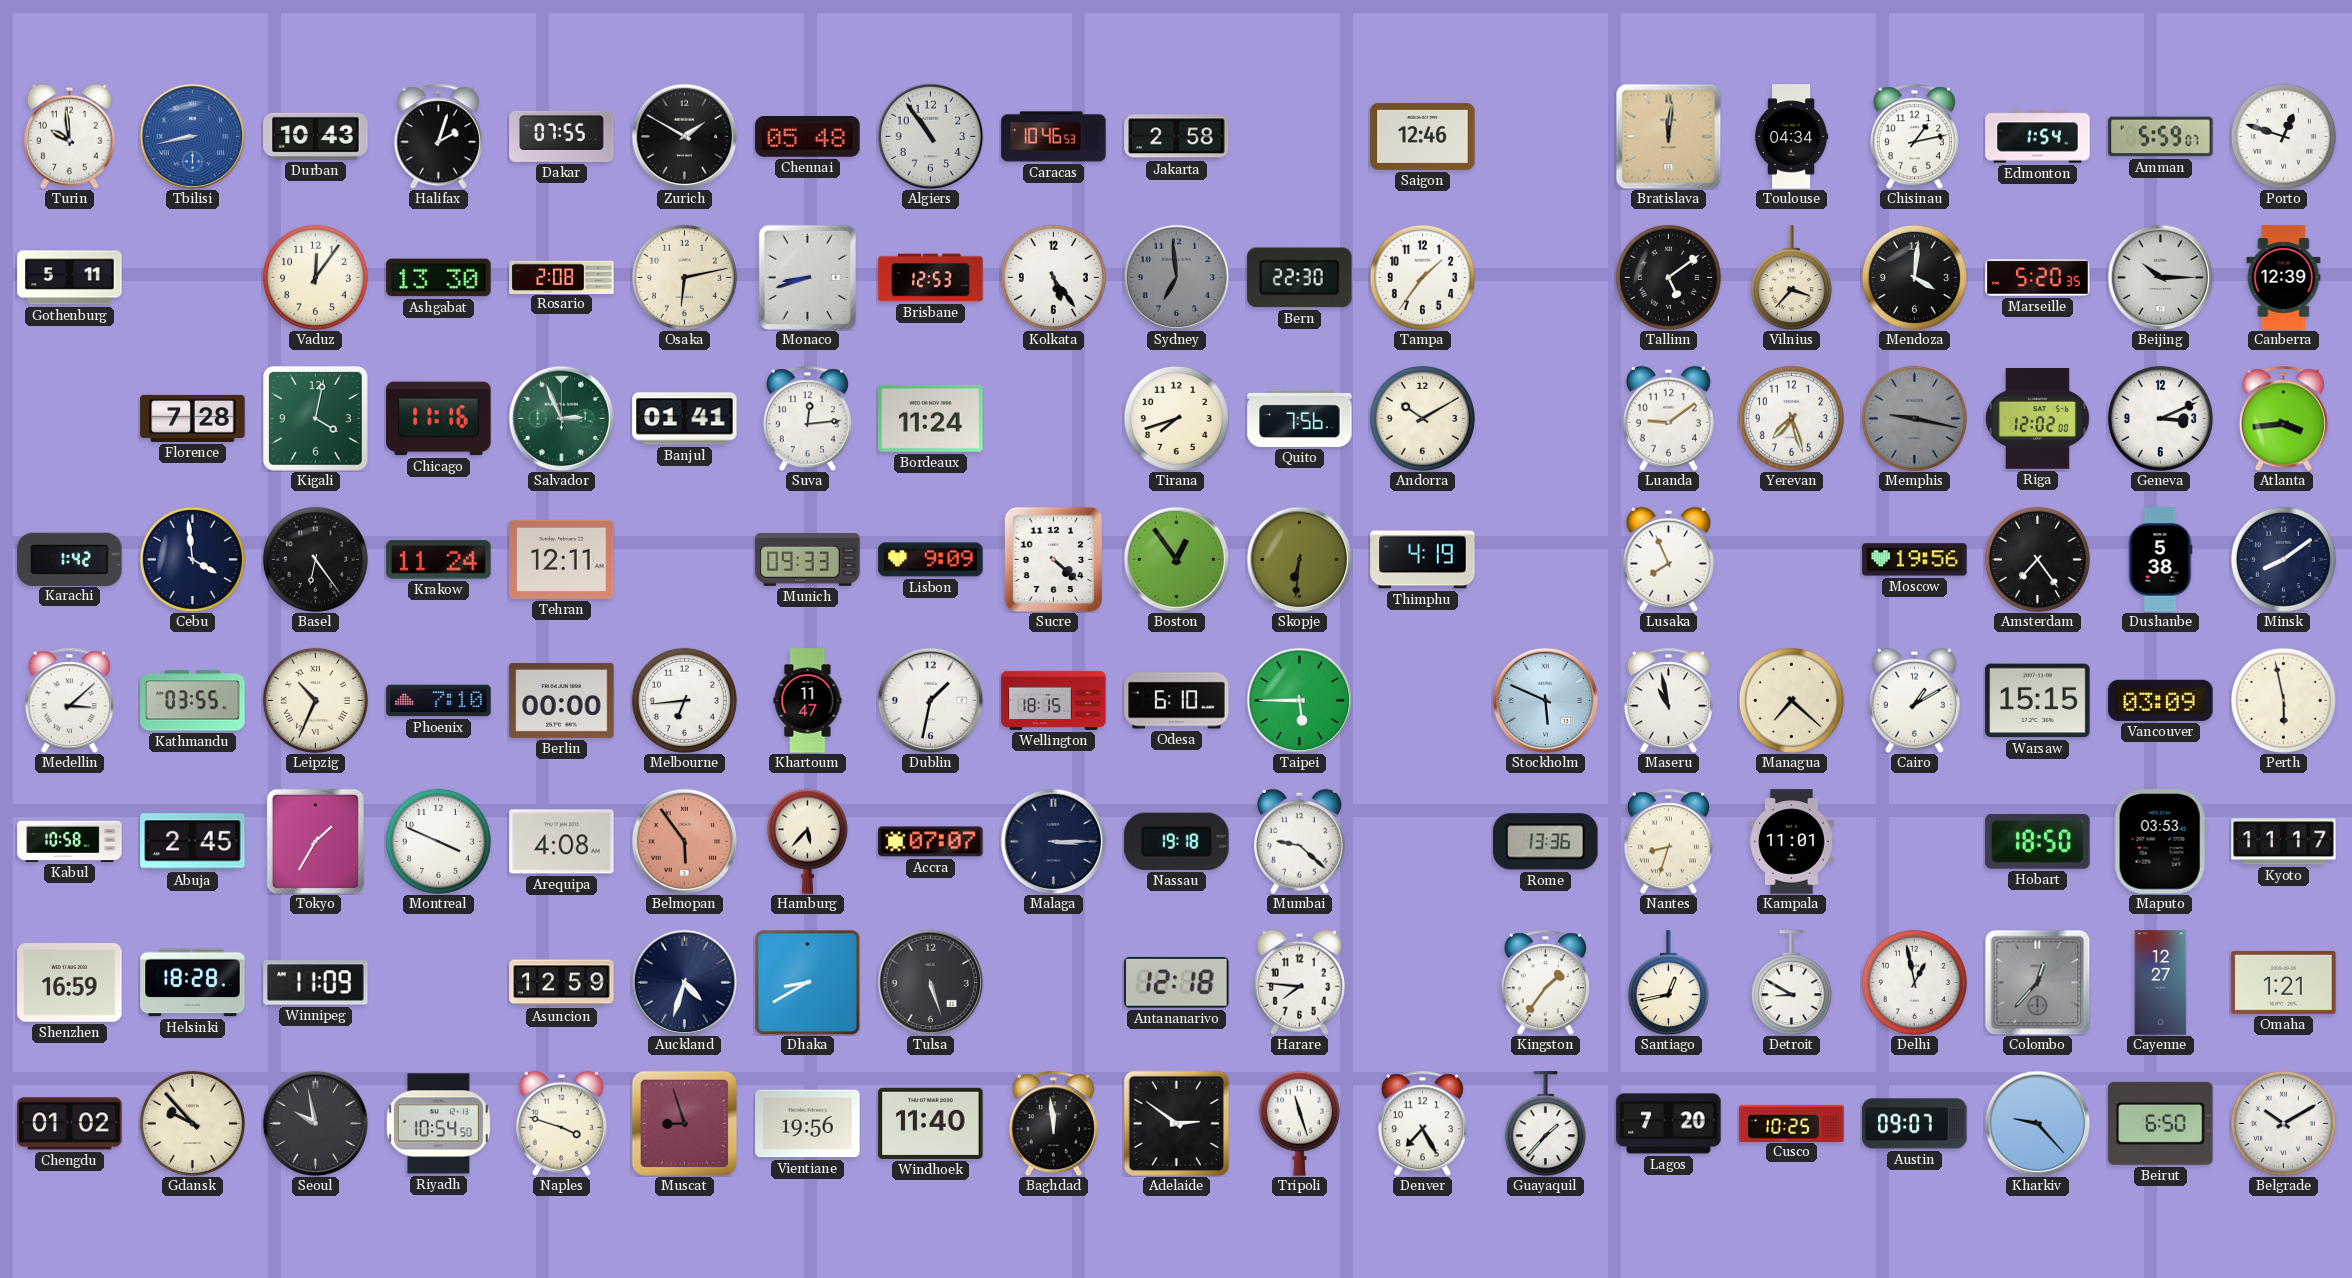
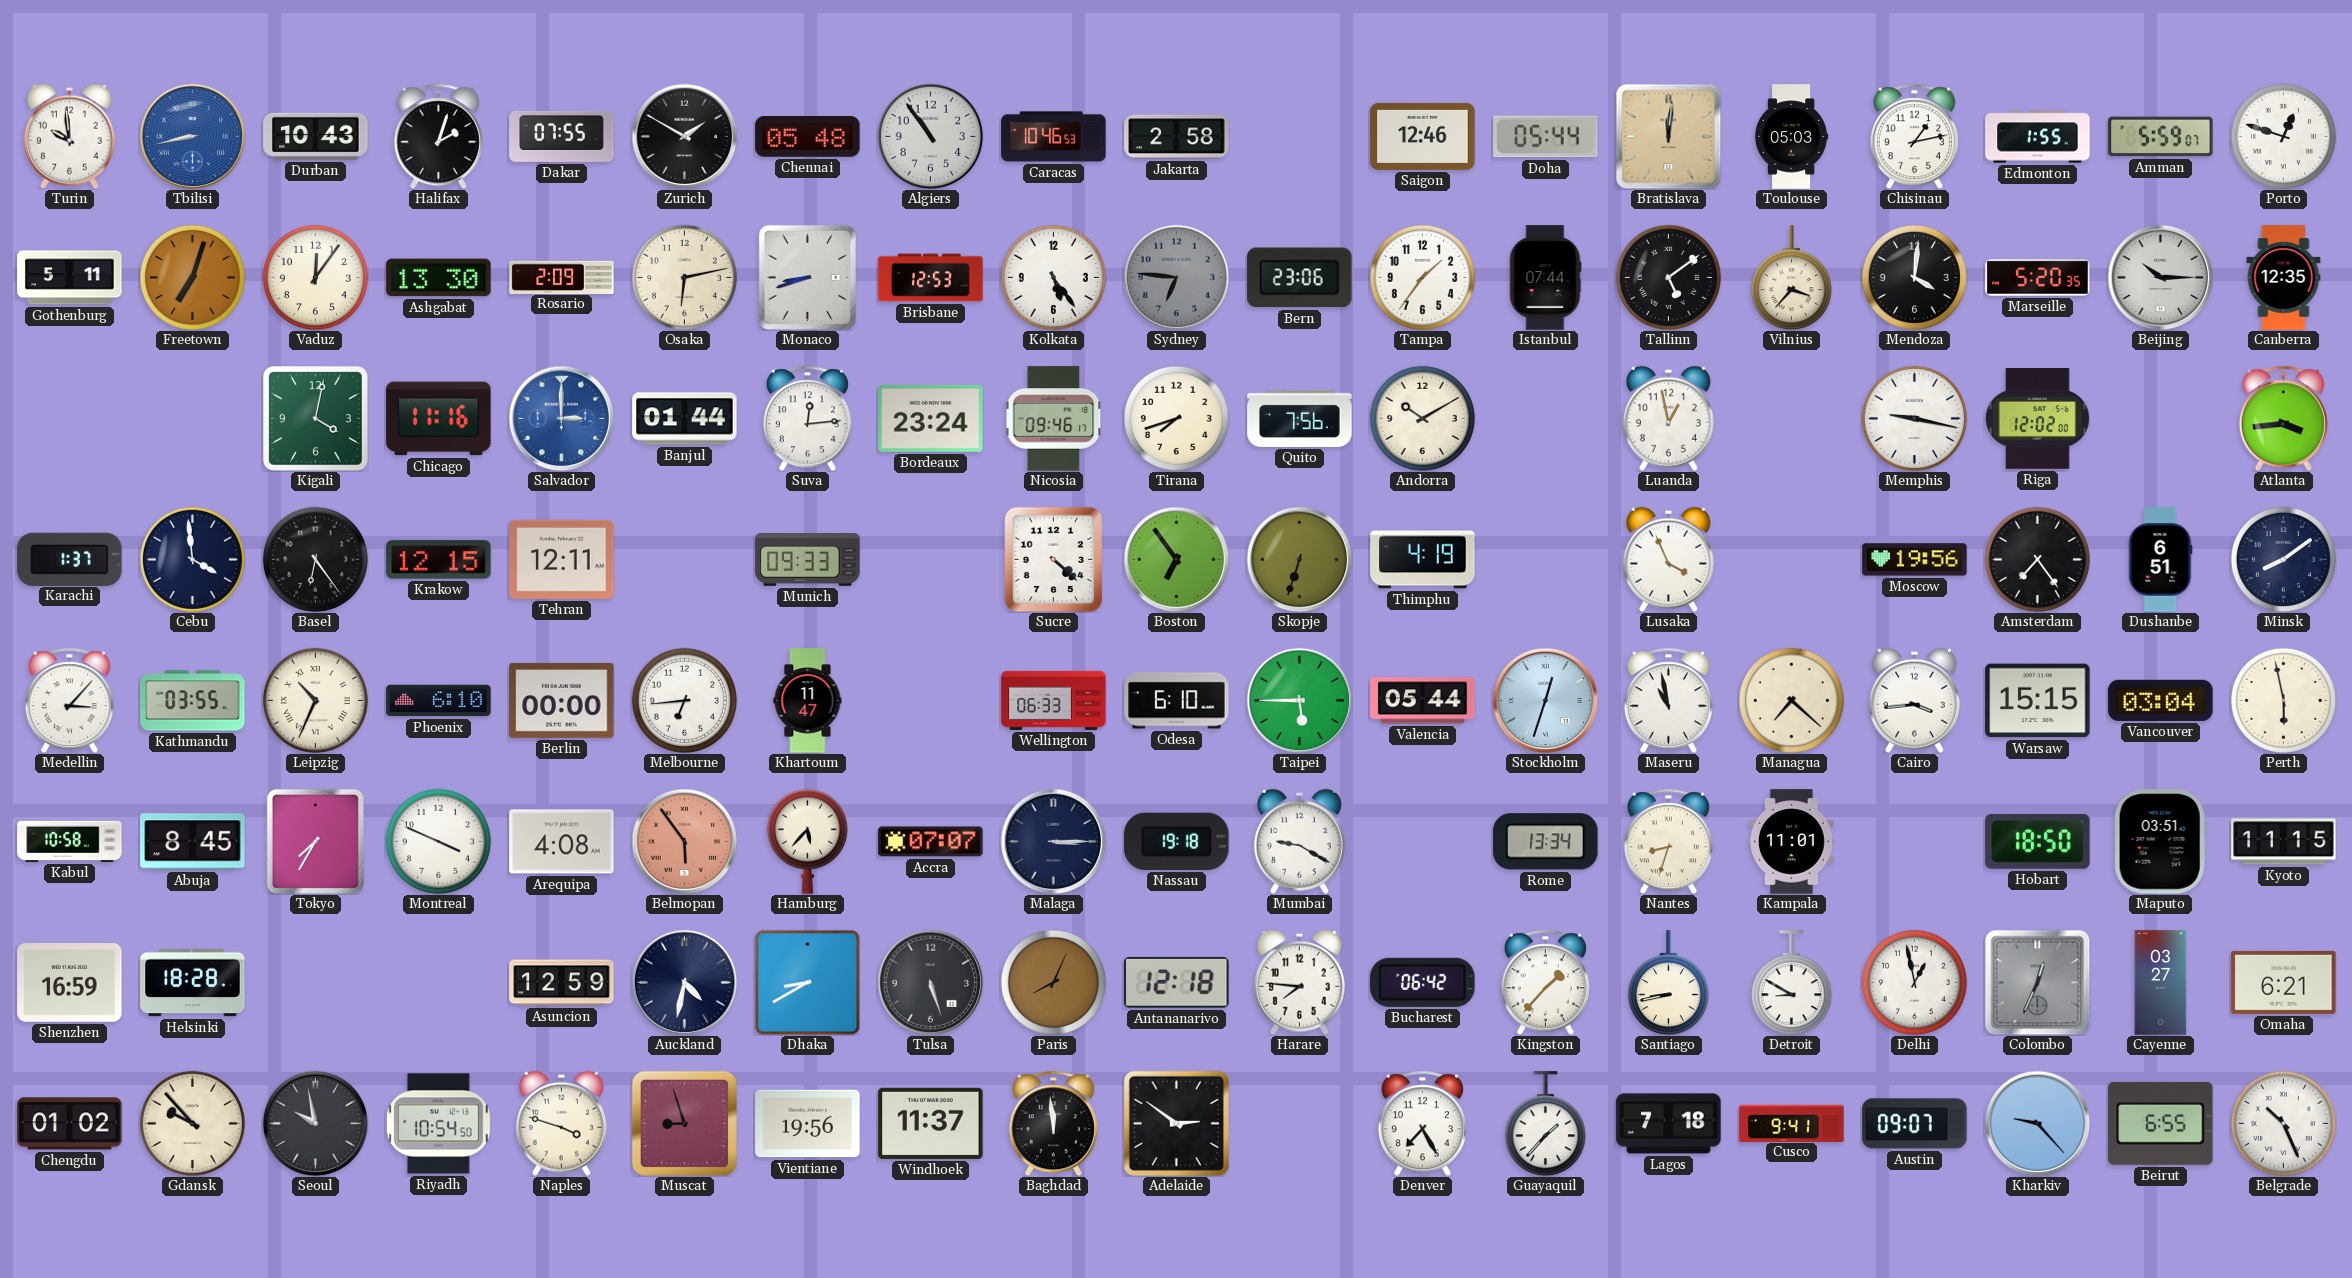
Doha: none -> 05:44 (1546, 137)
Toulouse: 04:34 -> 05:03 (1791, 137)
Edmonton: 1:54 -> 1:55 (2038, 137)
Freetown: none -> 7:03 (192, 277)
Rosario: 2:08 -> 2:09 (562, 277)
Sydney: 6:59 -> 6:46 (1176, 277)
Bern: 22:30 -> 23:06 (1300, 278)
Istanbul: none -> 07:44 (1545, 278)
Canberra: 12:39 -> 12:35 (2284, 278)
Florence: 7:28 -> none (193, 418)
Salvador: 2:56 -> 3:00 (561, 418)
Salvador dial: green -> blue (561, 418)
Banjul: 01:41 -> 01:44 (685, 419)
Bordeaux: 11:24 -> 23:24 (931, 418)
Nicosia: none -> 09:46 (1054, 419)
Luanda: 9:09 -> 12:58 (1668, 418)
Yerevan: 7:27 -> none (1791, 418)
Memphis dial: grey -> white (1914, 418)
Geneva: 3:11 -> none (2160, 418)
Karachi: 1:42 -> 1:37 (70, 559)
Krakow: 11:24 -> 12:15 (439, 560)
Lisbon: 9:09 -> none (931, 560)
Boston: 12:54 -> 6:54 (1176, 559)
Skopje: 6:31 -> 6:33 (1299, 559)
Lusaka: 7:56 -> 3:56 (1668, 559)
Dushanbe: 5:38 -> 6:51 (2160, 560)
Medellin: 3:08 -> 3:07 (69, 700)
Phoenix: 7:10 -> 6:10 (439, 701)
Dublin: 1:32 -> none (930, 700)
Wellington: 18:15 -> 06:33 (1054, 700)
Valencia: none -> 05:44 (1423, 701)
Stockholm: 5:49 -> 12:33 (1545, 700)
Cairo: 1:10 -> 3:44 (1914, 700)
Vancouver: 03:09 -> 03:04 (2161, 700)
Abuja: 2:45 -> 8:45 (193, 842)
Tokyo: 1:35 -> 7:35 (315, 841)
Mumbai: 9:22 -> 9:20 (1299, 841)
Rome: 13:36 -> 13:34 (1546, 842)
Maputo: 03:53 -> 03:51 (2160, 842)
Kyoto: 11:17 -> 11:15 (2284, 842)
Winnipeg: 11:09 -> none (316, 983)
Auckland: 4:33 -> 4:32 (684, 982)
Paris: none -> 8:04 (1053, 982)
Bucharest: none -> 06:42 (1423, 982)
Kingston: 1:36 -> 1:37 (1545, 982)
Santiago: 12:43 -> 8:43 (1668, 983)
Colombo: 12:37 -> 12:34 (2037, 982)
Cayenne: 12:27 -> 03:27 (2161, 983)
Omaha: 1:21 -> 6:21 (2284, 982)
Windhoek: 11:40 -> 11:37 (931, 1123)
Tripoli: 11:27 -> none (1299, 1123)
Lagos: 7:20 -> 7:18 (1669, 1124)
Cusco: 10:25 -> 9:41 (1792, 1123)
Beirut: 6:50 -> 6:55 (2161, 1123)
Belgrade: 10:10 -> 10:26 (2283, 1123)
